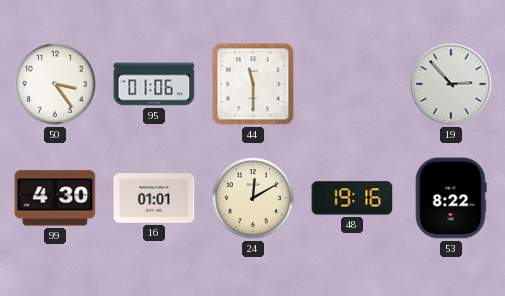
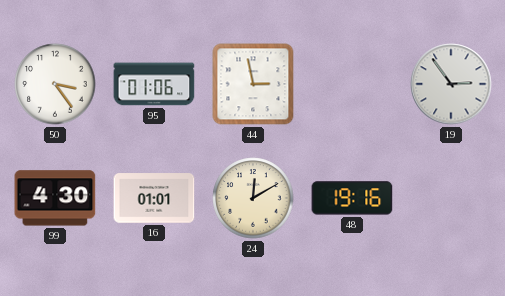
44: 11:30 -> 2:58 (253, 84)
19: 2:53 -> 2:54 (451, 84)
53: 8:22 -> none (451, 198)
